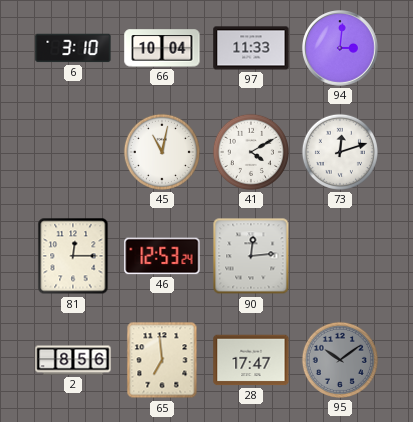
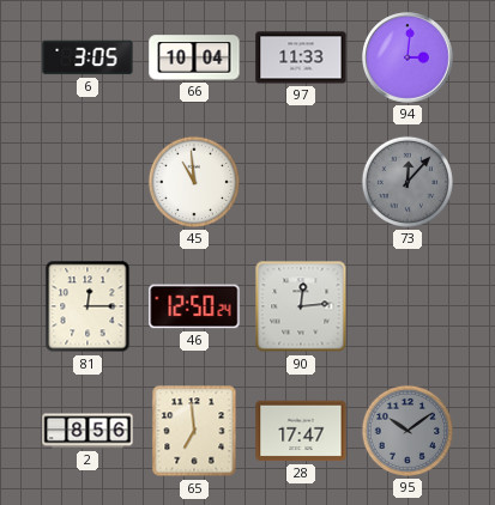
6: 3:10 -> 3:05 (87, 57)
45: 11:02 -> 10:59 (194, 182)
41: 4:10 -> none (251, 152)
73: 12:12 -> 12:07 (408, 182)
73 dial: white -> grey (408, 182)
46: 12:53 -> 12:50 (194, 306)
